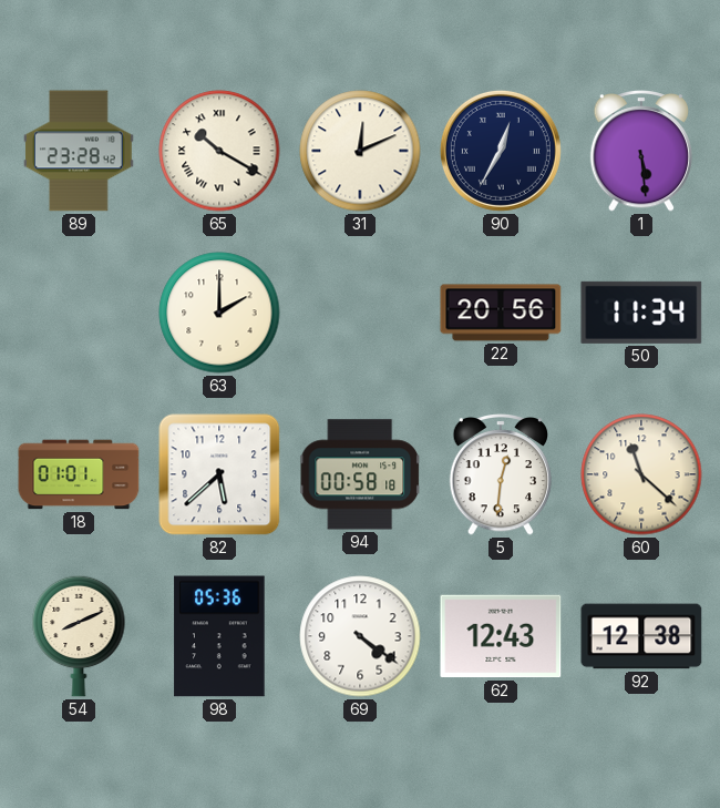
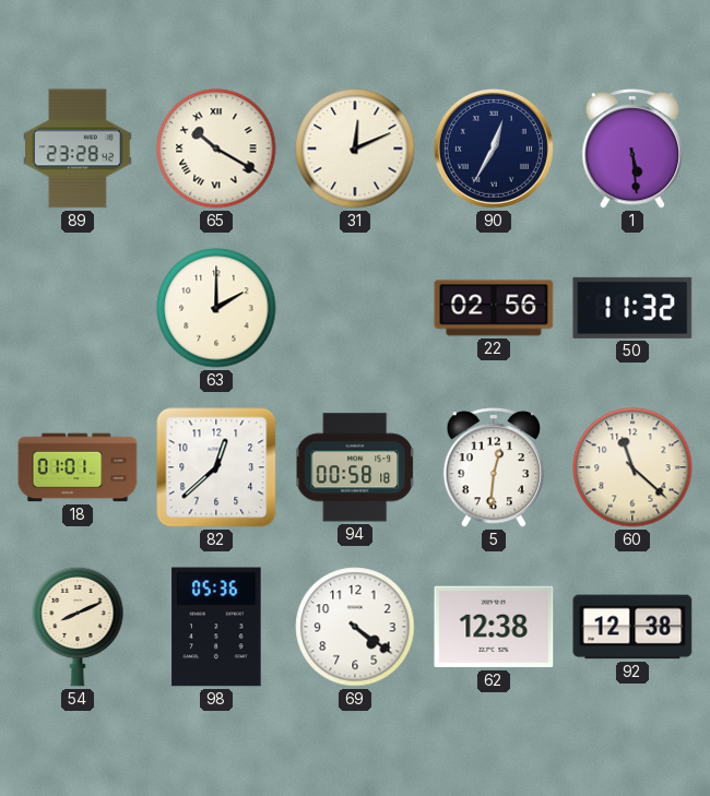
22: 20:56 -> 02:56 (494, 308)
50: 11:34 -> 11:32 (632, 308)
82: 5:38 -> 12:38 (216, 467)
62: 12:43 -> 12:38 (494, 627)
